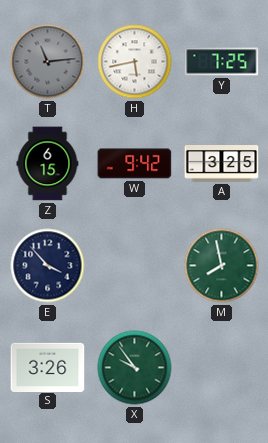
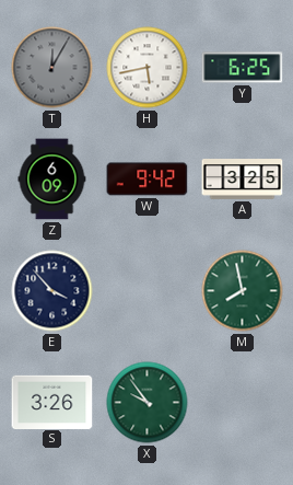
T: 11:14 -> 12:05 (52, 68)
Y: 7:25 -> 6:25 (243, 68)
Z: 6:15 -> 6:09 (52, 180)
